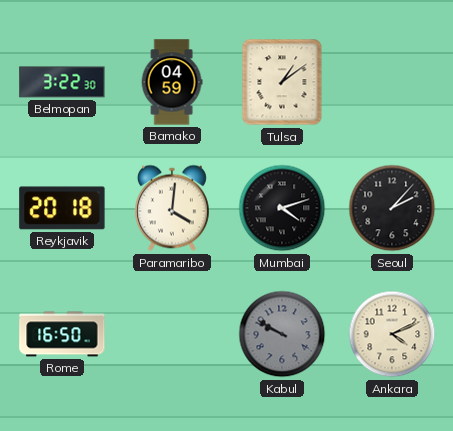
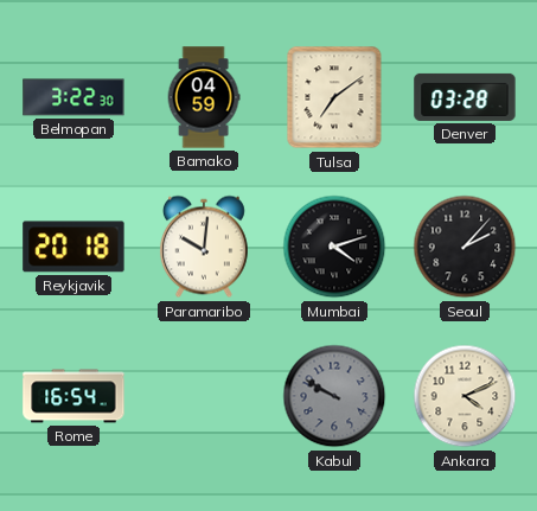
Tulsa: 1:09 -> 7:09 (334, 97)
Denver: none -> 03:28 (465, 97)
Paramaribo: 4:01 -> 10:01 (204, 247)
Rome: 16:50 -> 16:54 (73, 396)
